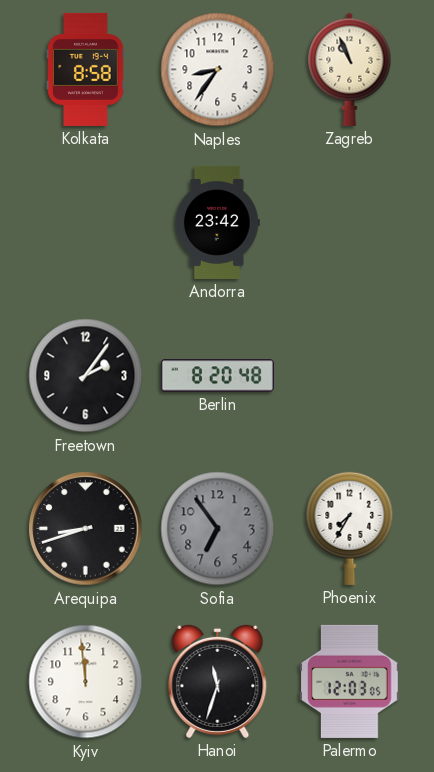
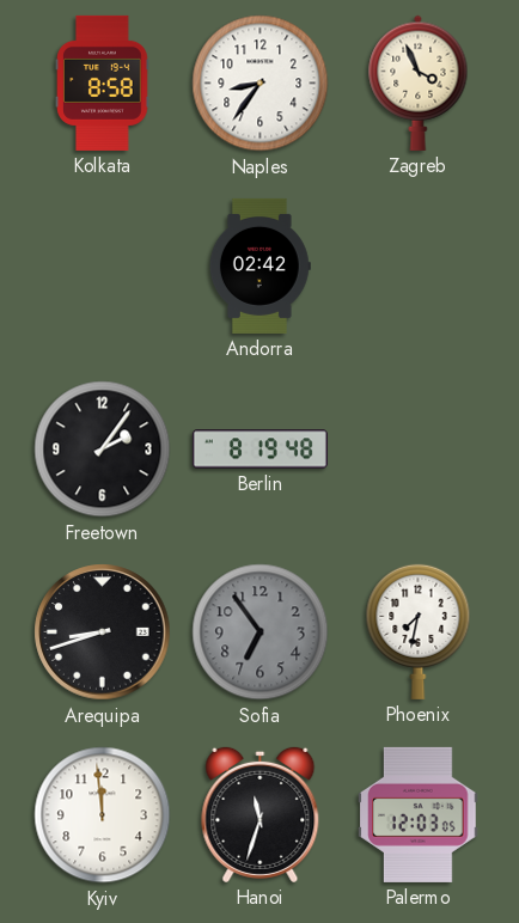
Zagreb: 10:56 -> 3:56 (419, 82)
Andorra: 23:42 -> 02:42 (259, 265)
Berlin: 8:20 -> 8:19 (259, 450)
Phoenix: 7:35 -> 7:32 (419, 631)
